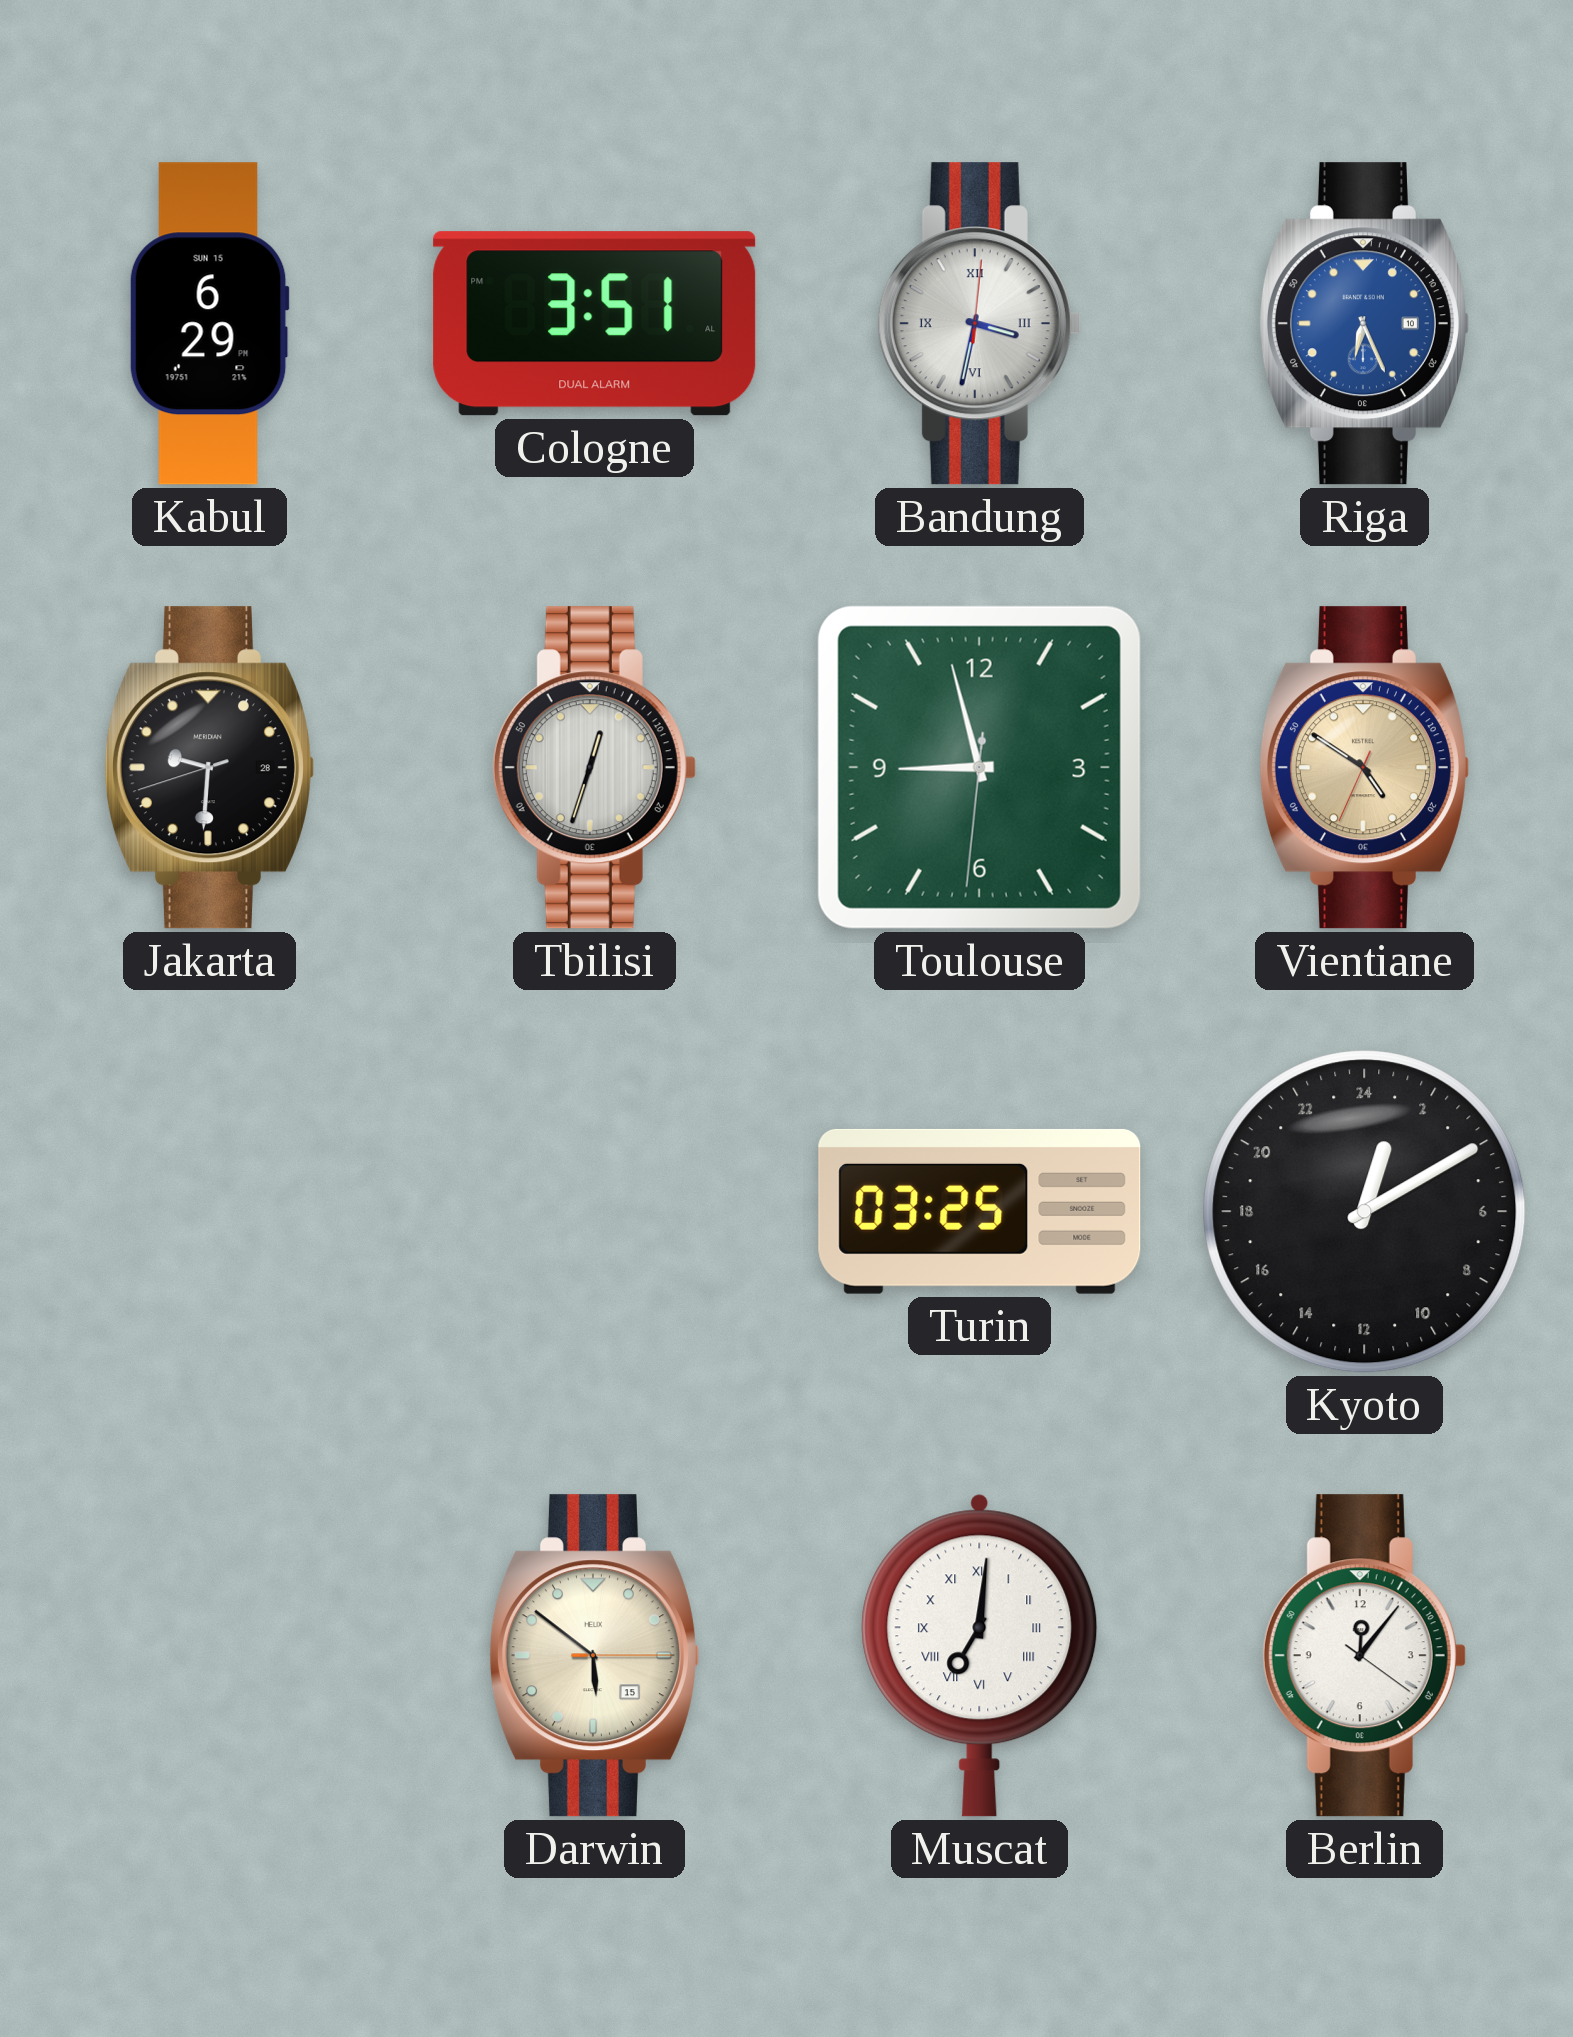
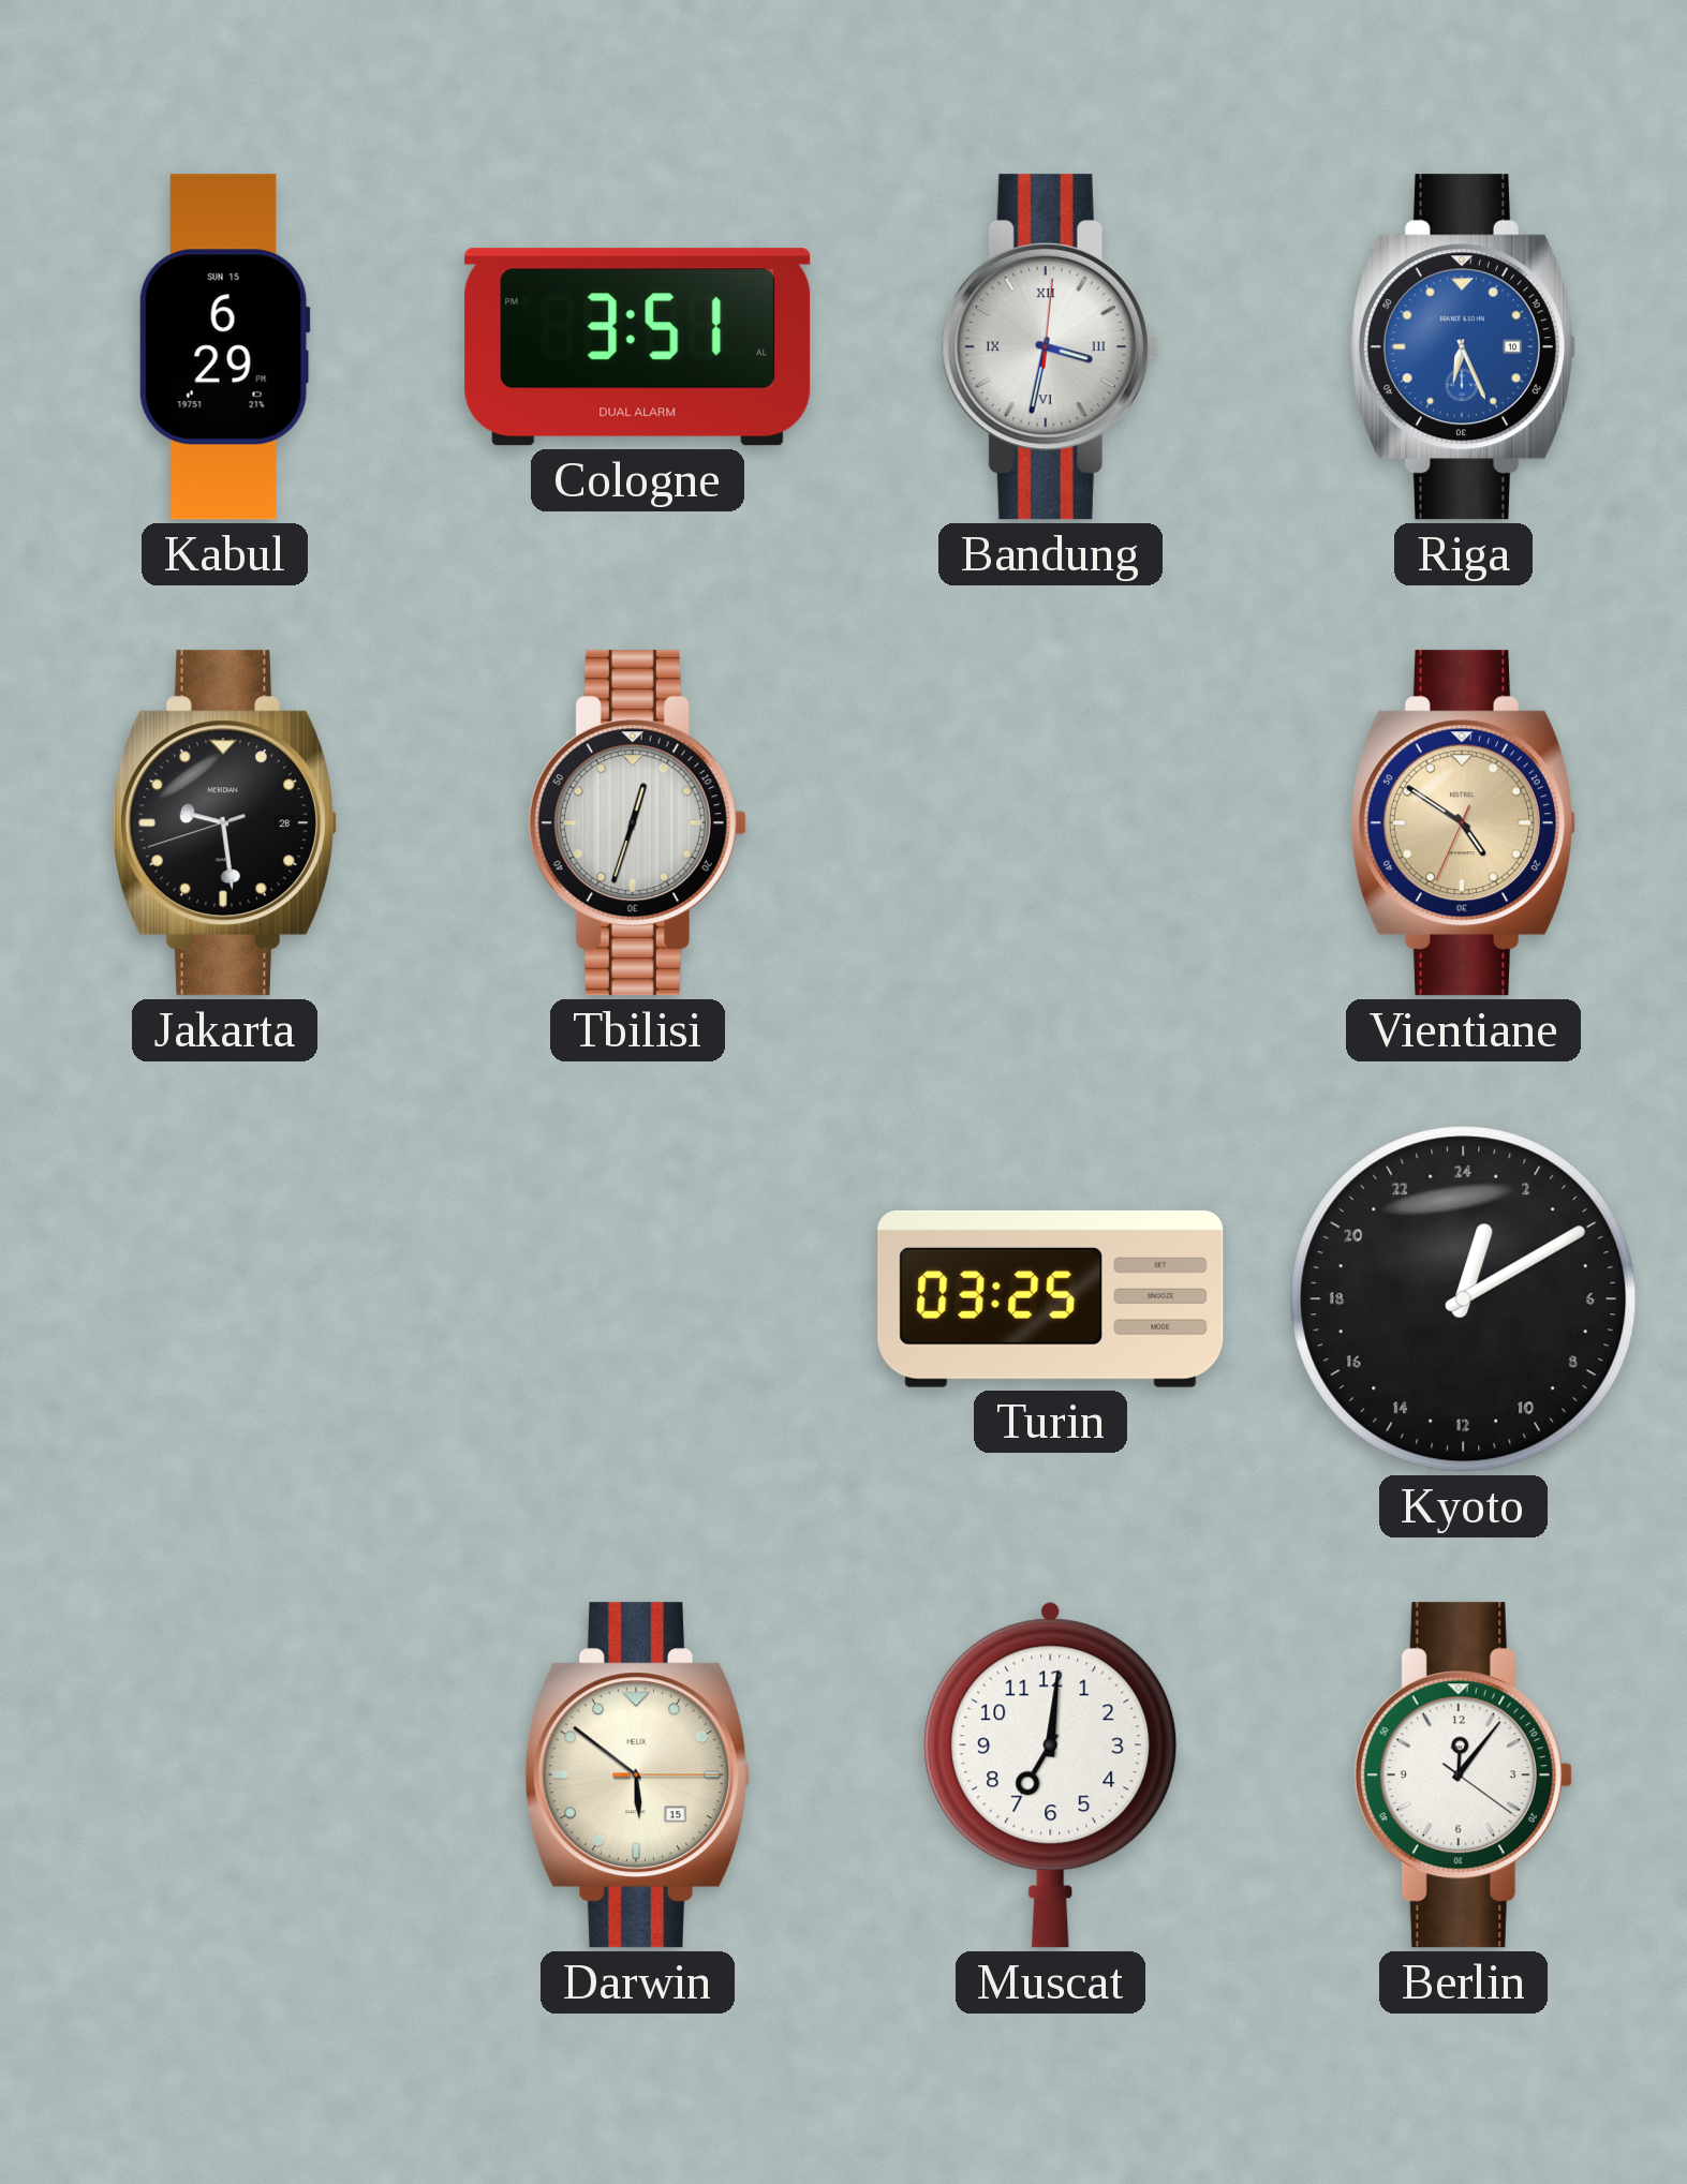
Jakarta: 9:30 -> 9:28 (224, 823)
Toulouse: 8:57 -> none (979, 767)
Muscat numerals: Roman -> Arabic (1051, 1774)
